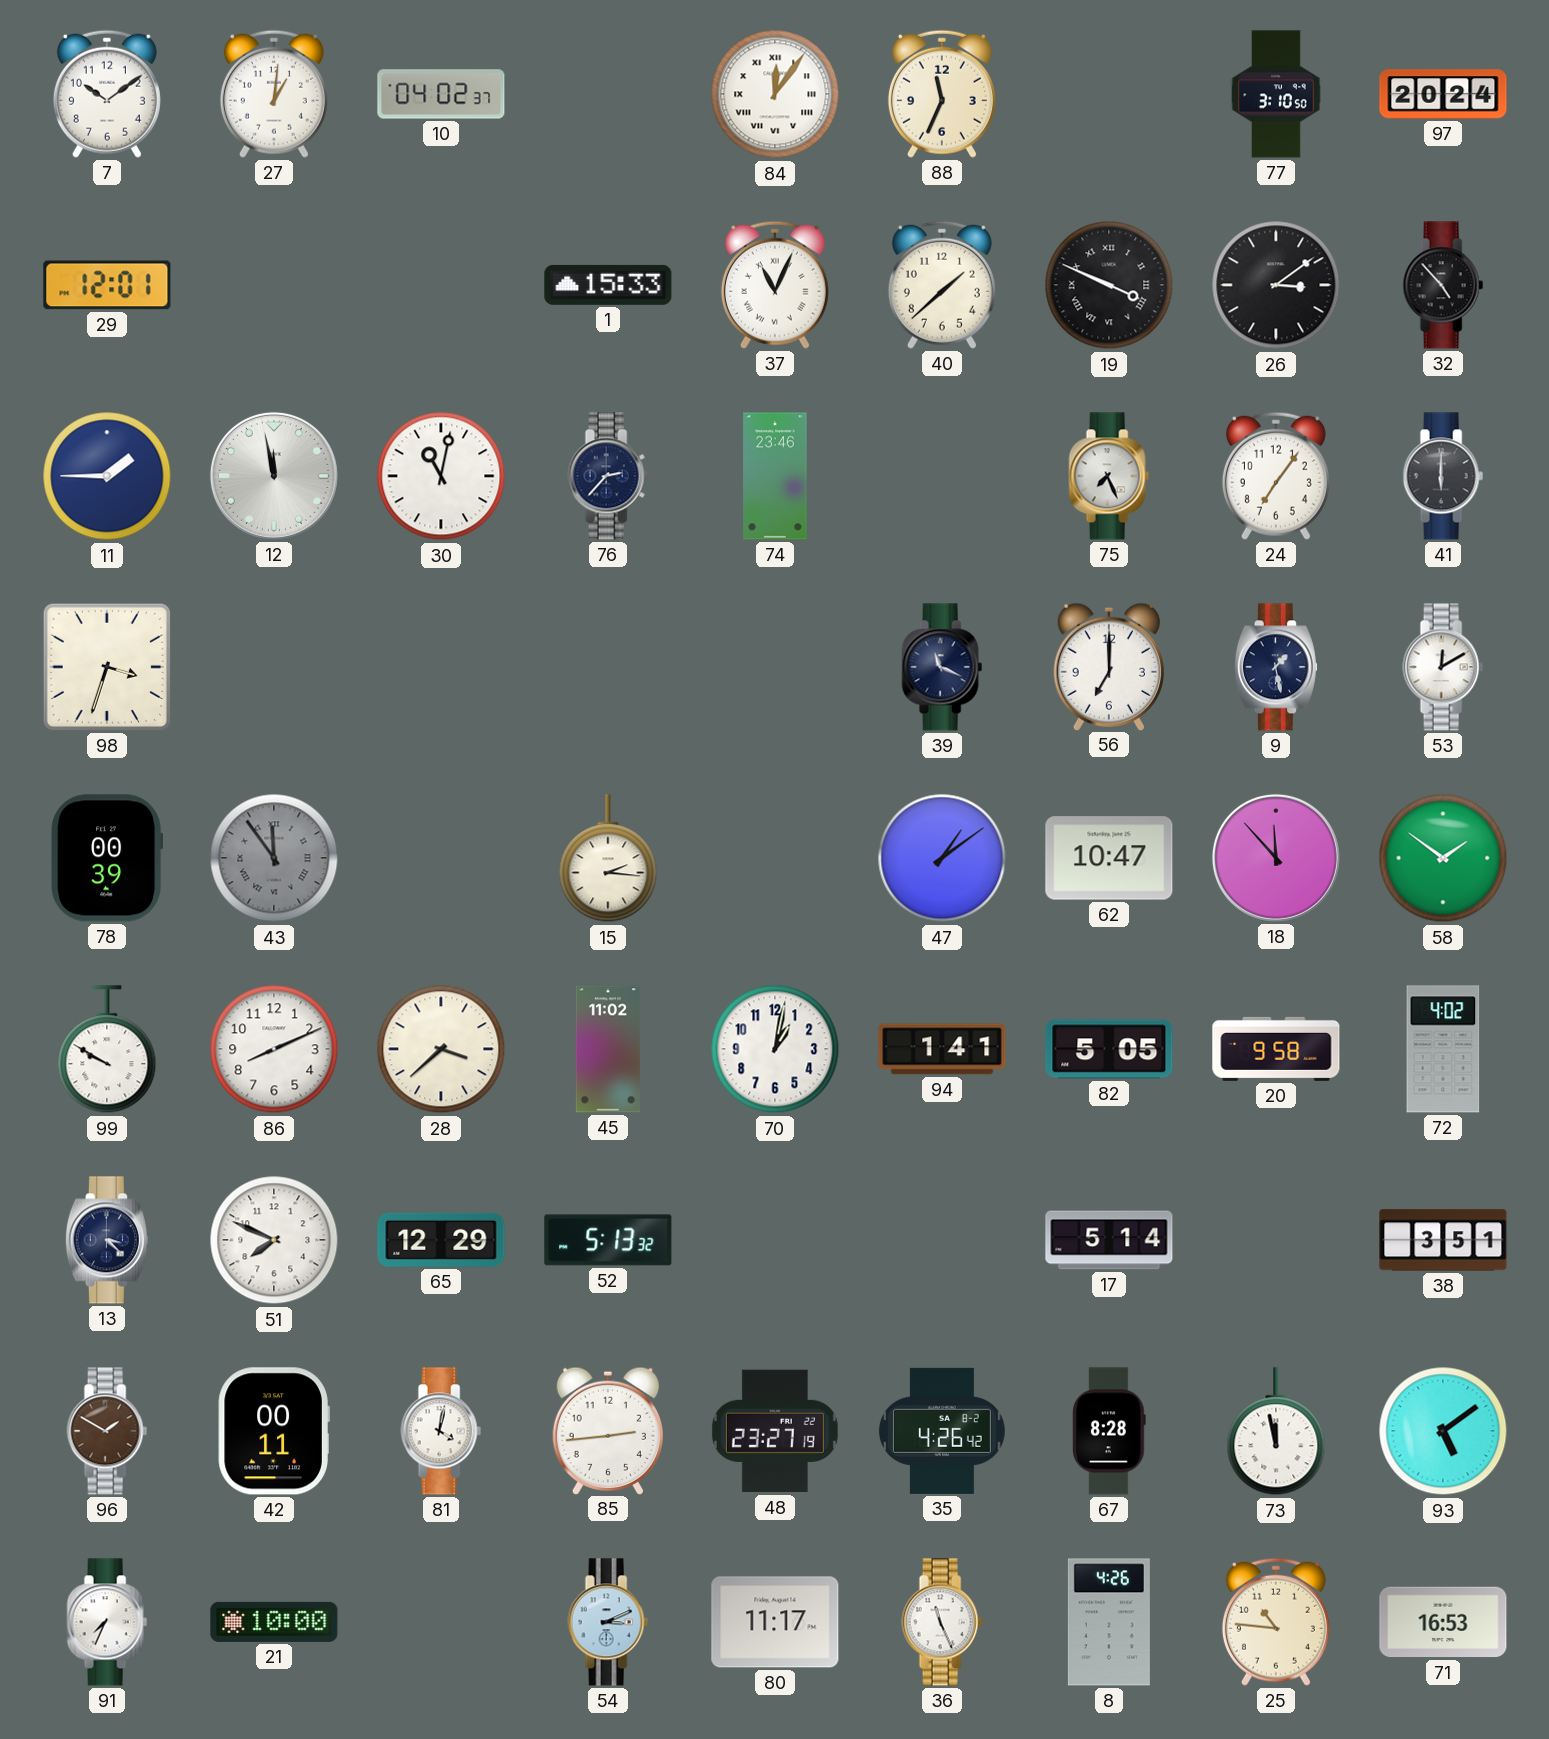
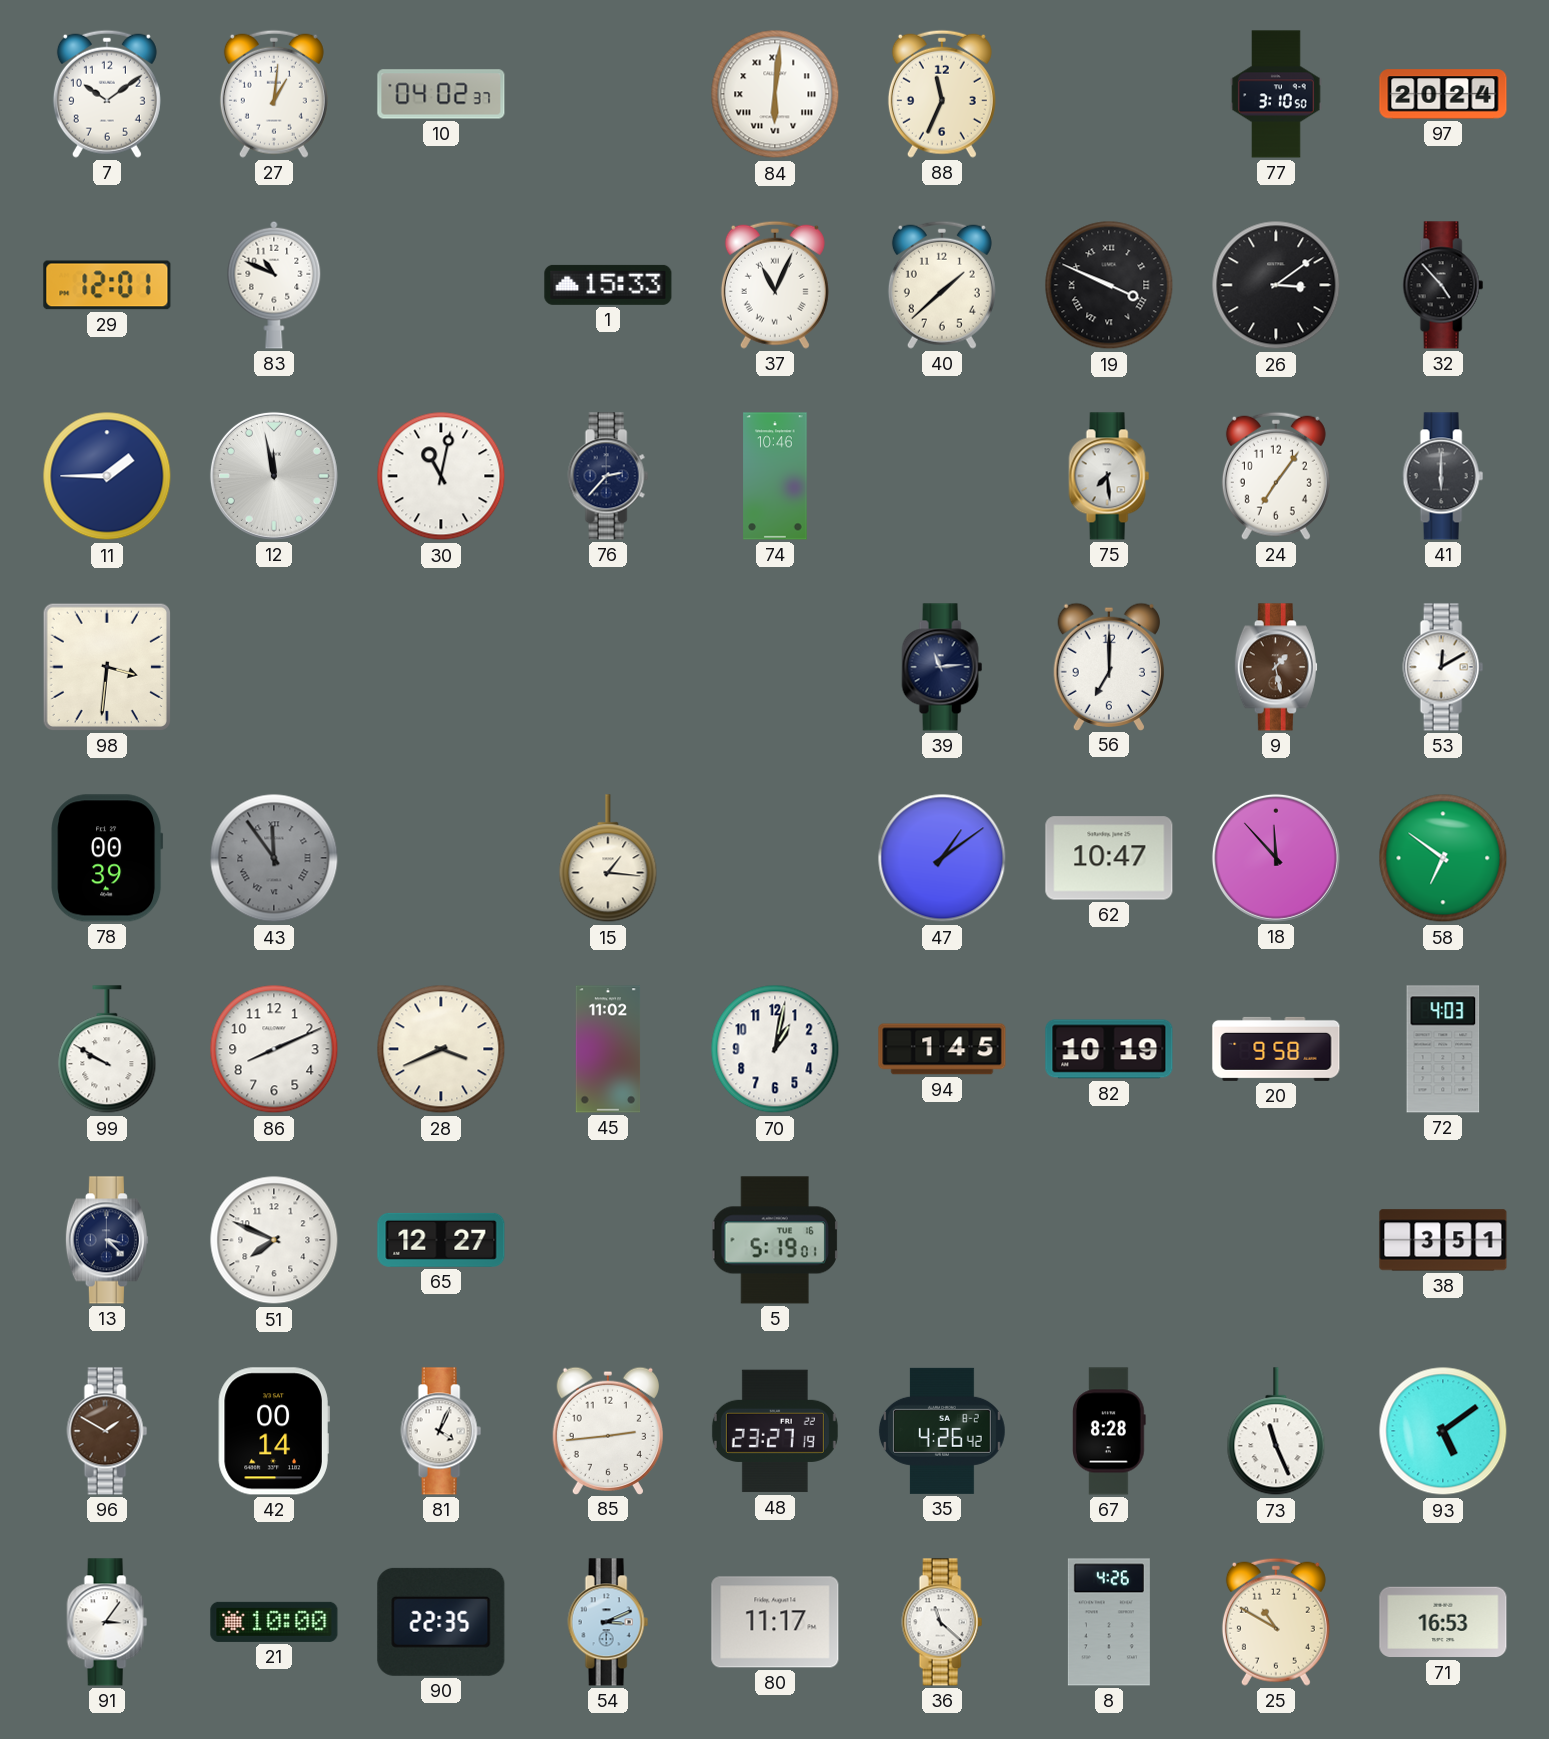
84: 12:06 -> 6:01 (775, 94)
83: none -> 10:49 (274, 285)
74: 23:46 -> 10:46 (775, 476)
75: 7:26 -> 7:29 (1109, 476)
98: 3:33 -> 3:31 (107, 667)
39: 11:19 -> 11:14 (942, 667)
9 dial: navy -> brown (1276, 667)
15: 2:16 -> 1:16 (608, 859)
58: 1:51 -> 6:51 (1443, 858)
28: 3:38 -> 3:41 (441, 1049)
94: 1:41 -> 1:45 (942, 1049)
82: 5:05 -> 10:19 (1109, 1049)
72: 4:02 -> 4:03 (1443, 1049)
65: 12:29 -> 12:27 (441, 1240)
52: 5:13 -> none (608, 1240)
5: none -> 5:19 (775, 1240)
17: 5:14 -> none (1109, 1240)
42: 00:11 -> 00:14 (274, 1431)
81: 4:02 -> 4:04 (441, 1431)
73: 11:58 -> 11:26 (1276, 1432)
91: 7:34 -> 3:06 (107, 1622)
90: none -> 22:35 (441, 1622)
36: 11:26 -> 11:22 (942, 1622)
25: 10:46 -> 10:50 (1276, 1622)
